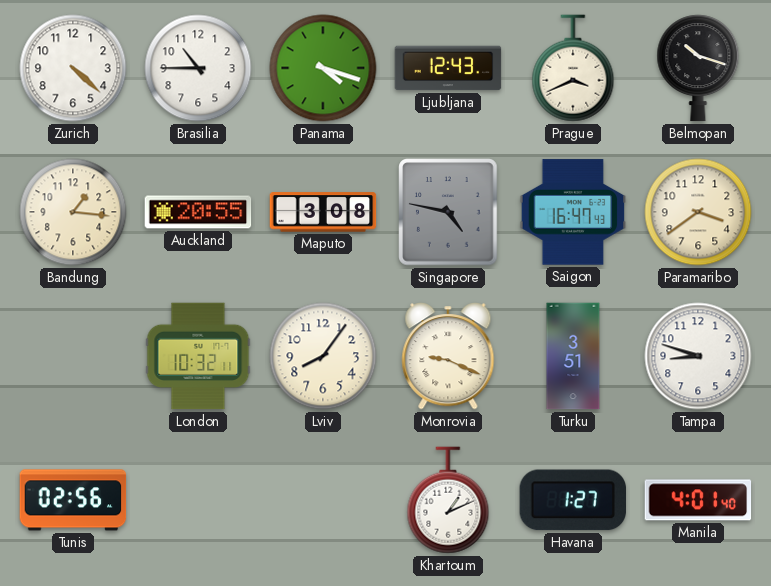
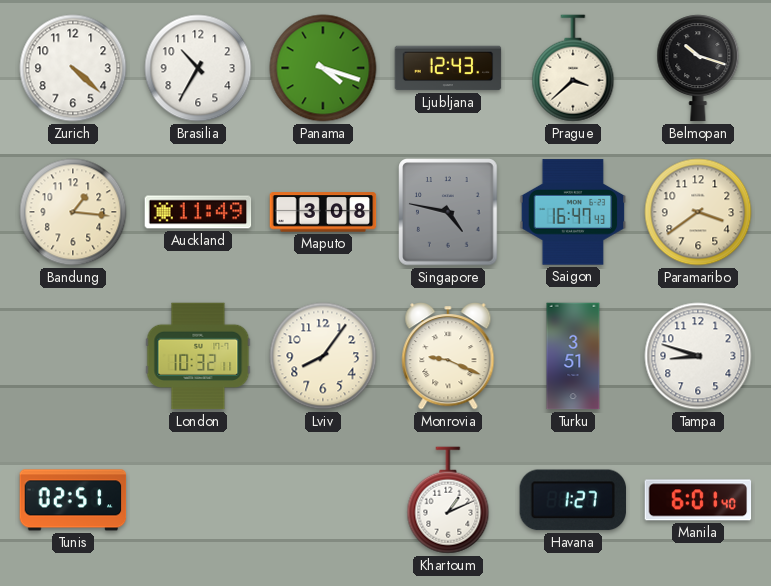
Brasilia: 10:45 -> 10:35 (198, 68)
Prague: 3:41 -> 3:38 (573, 68)
Auckland: 20:55 -> 11:49 (198, 212)
Tunis: 02:56 -> 02:51 (73, 500)
Manila: 4:01 -> 6:01 (698, 500)
